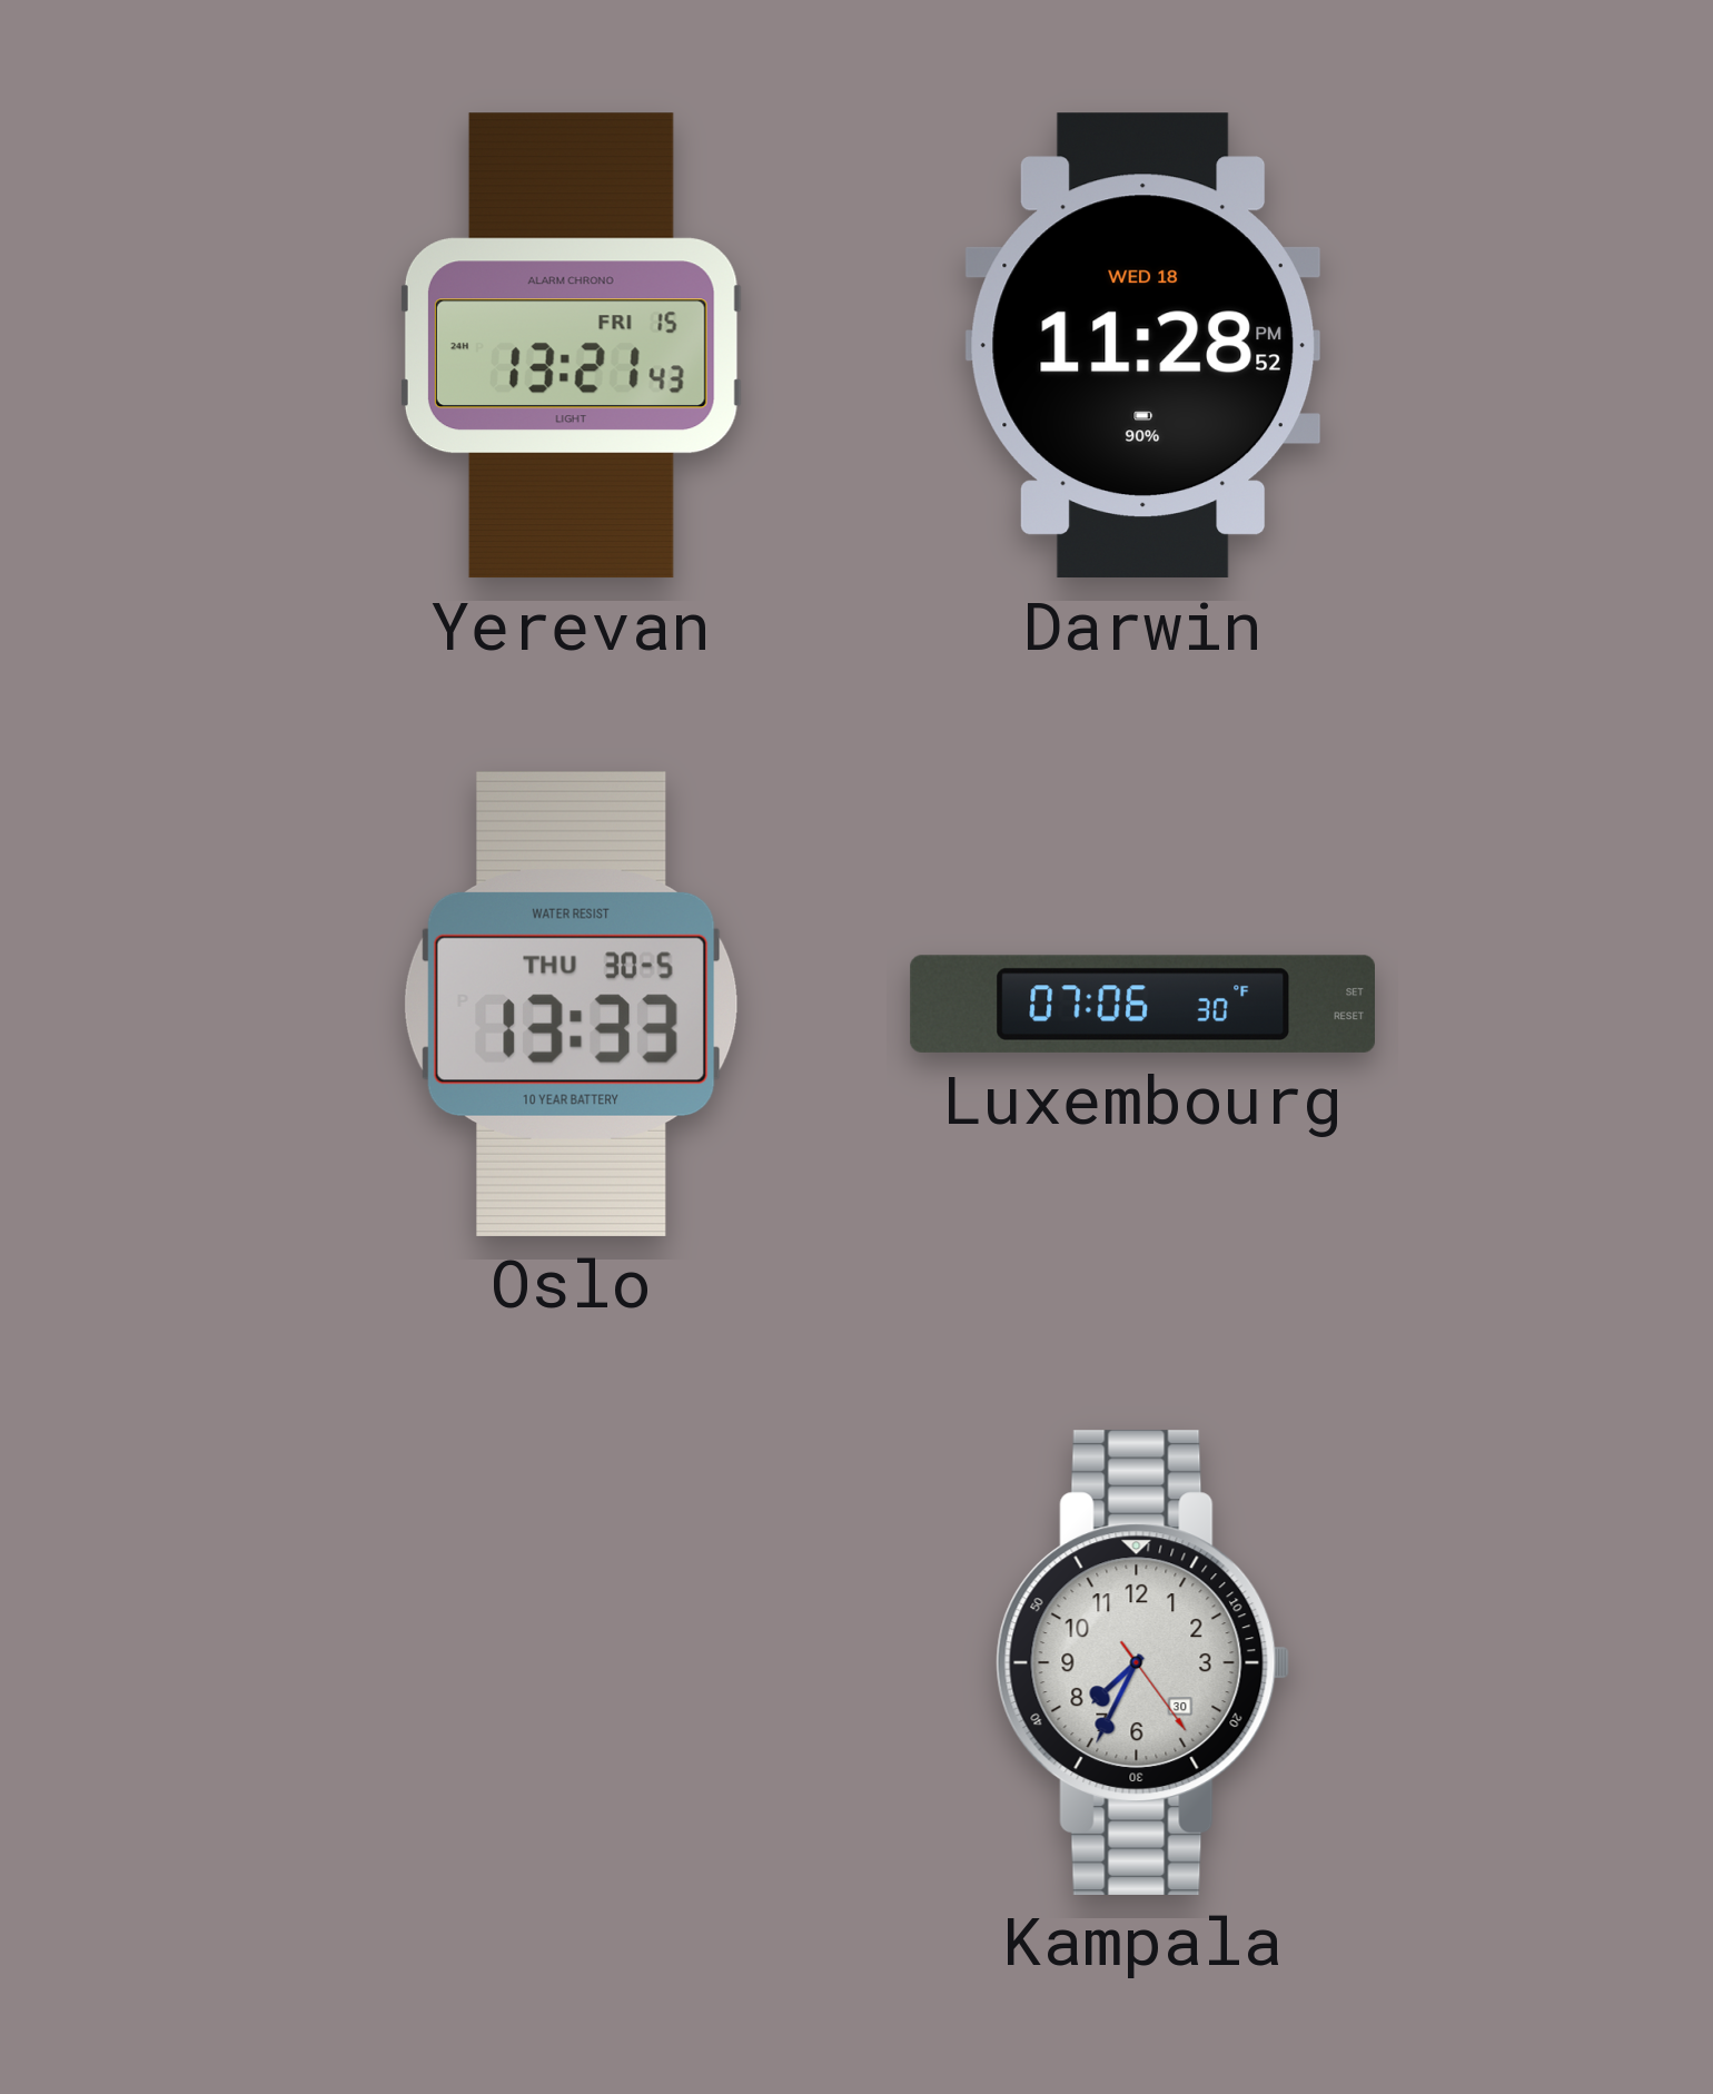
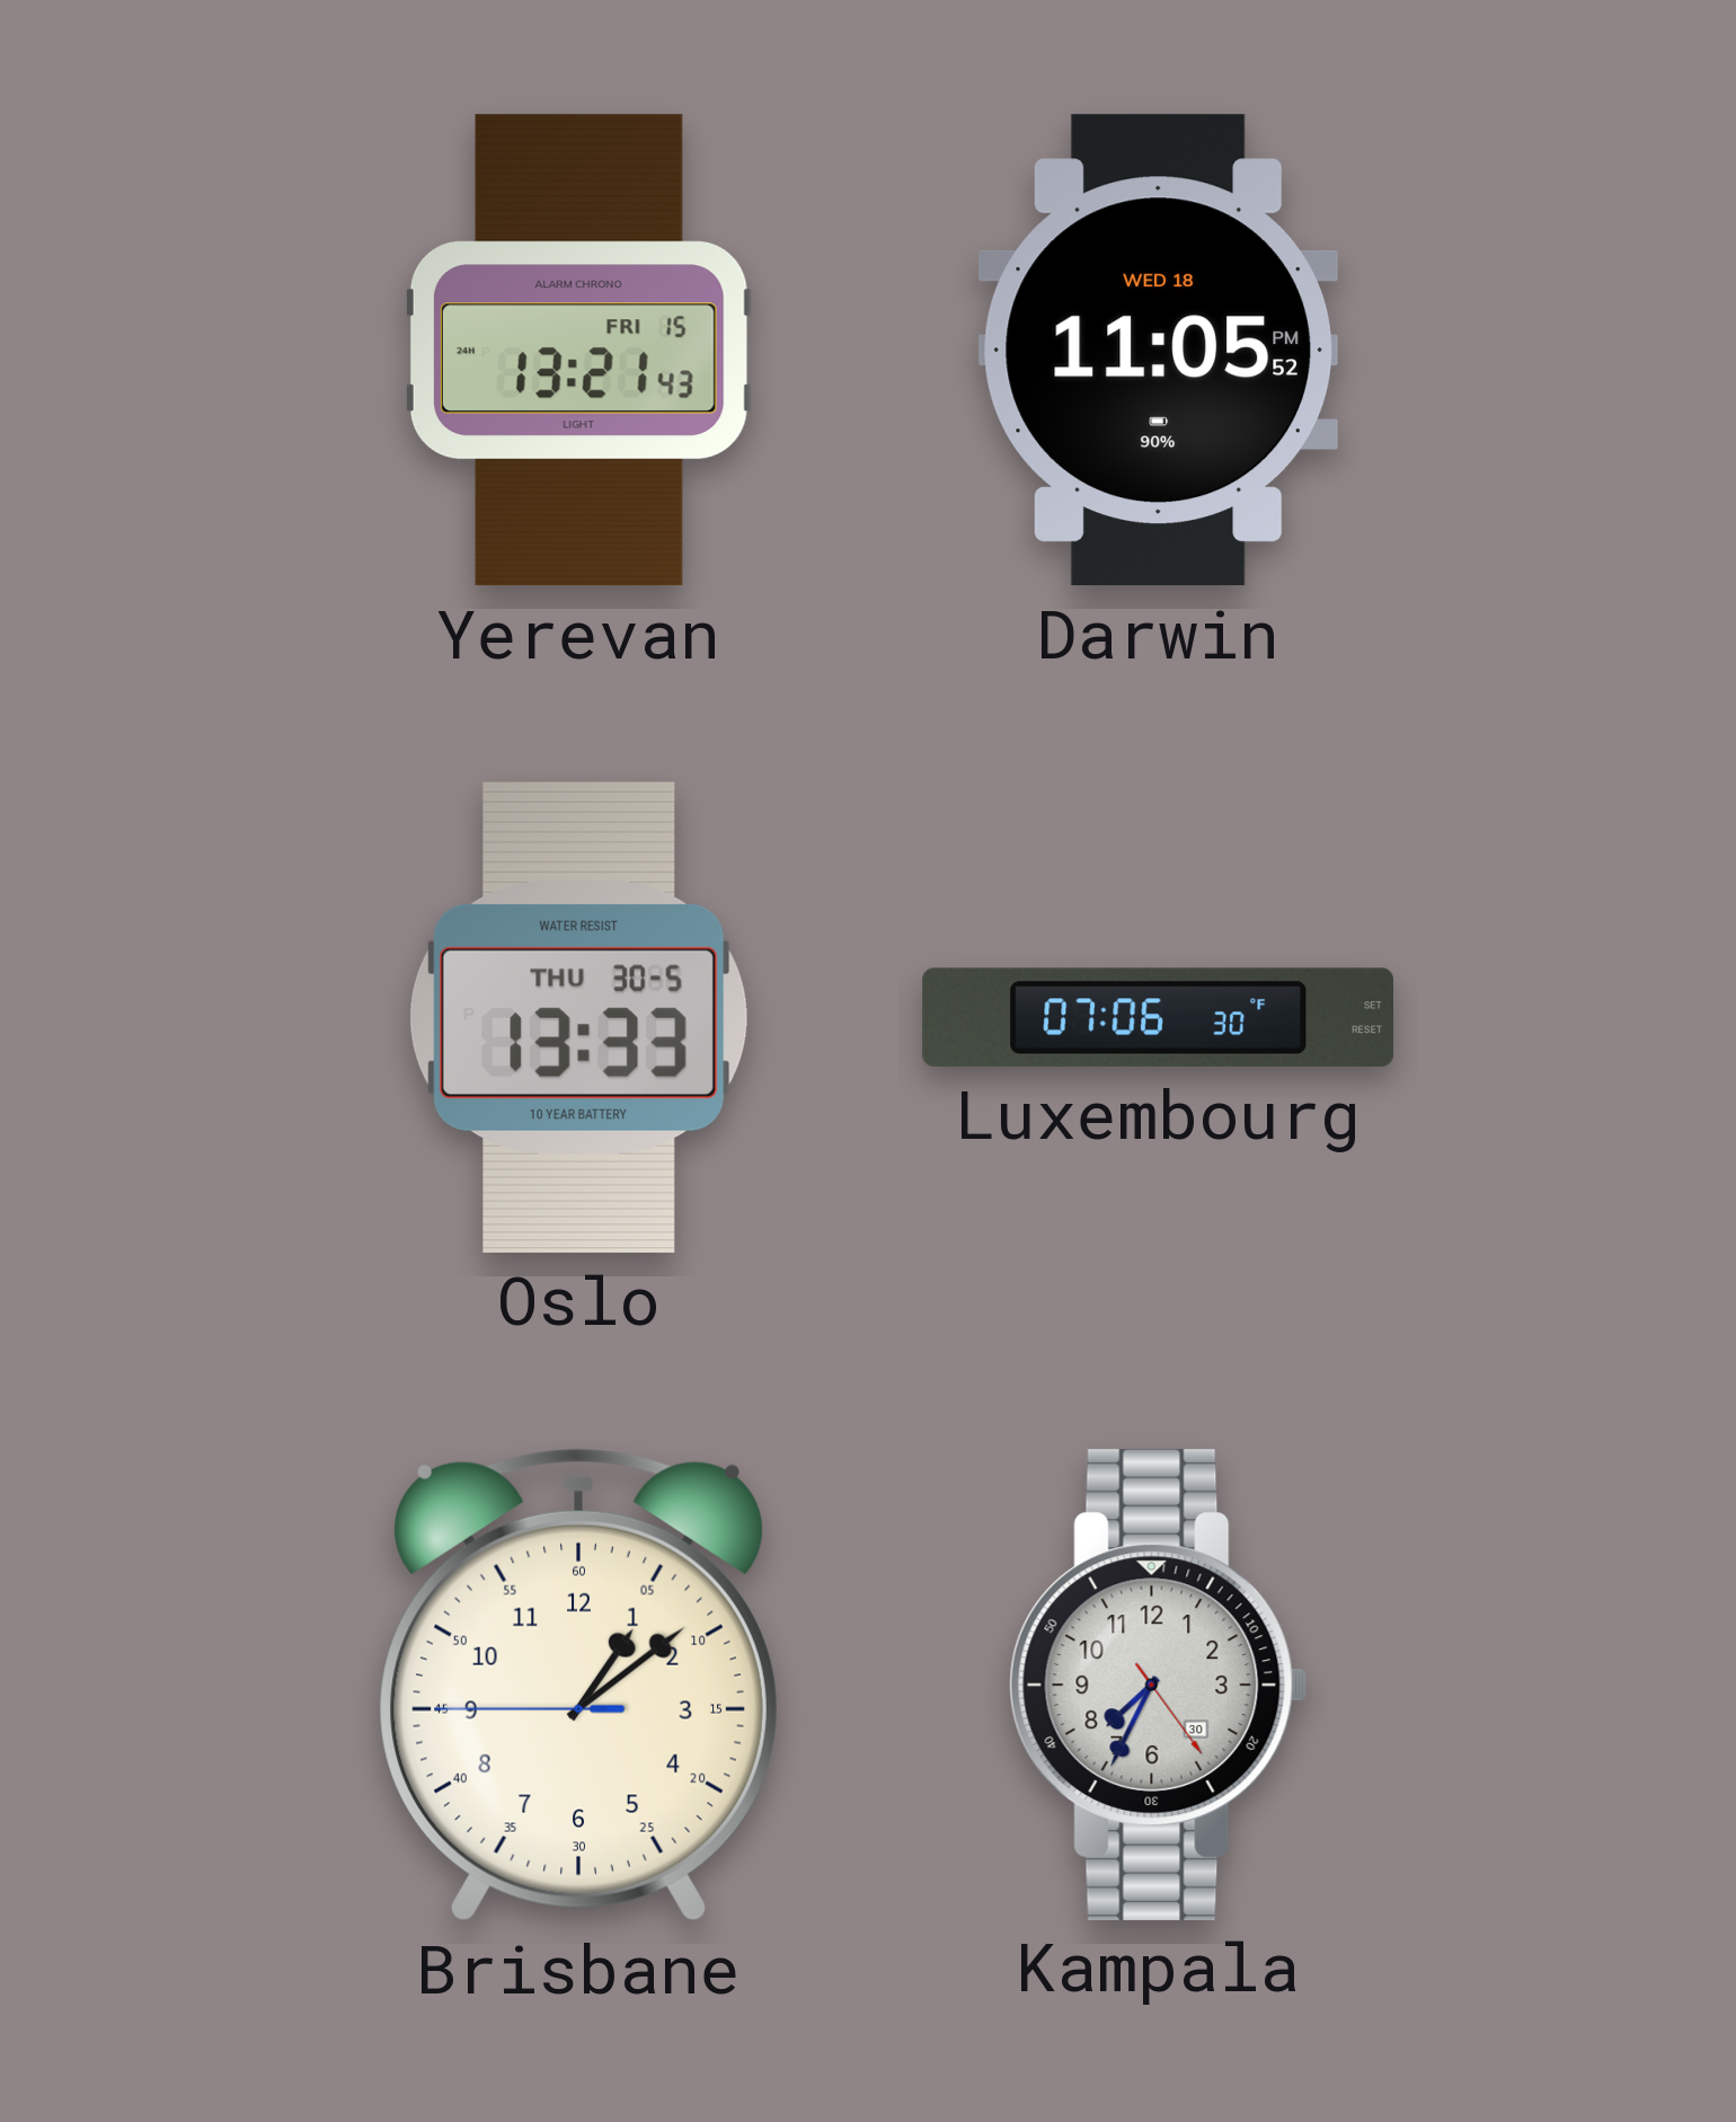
Darwin: 11:28 -> 11:05 (1158, 351)
Brisbane: none -> 1:08 (578, 1686)
